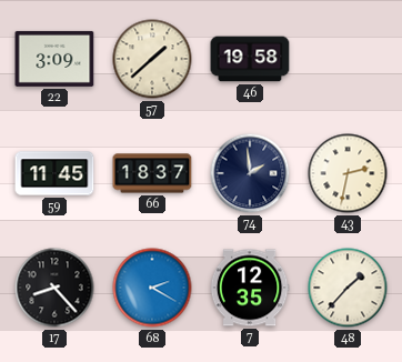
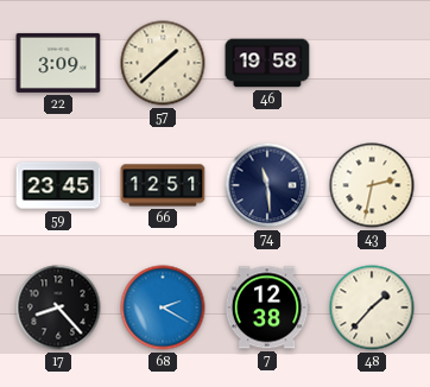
59: 11:45 -> 23:45 (58, 185)
66: 18:37 -> 12:51 (163, 185)
74: 1:59 -> 11:29 (267, 185)
7: 12:35 -> 12:38 (267, 307)
